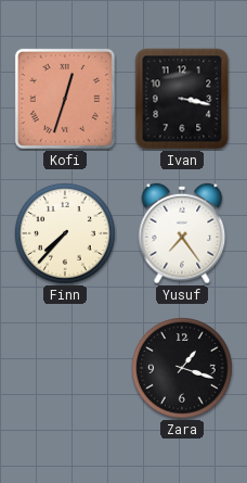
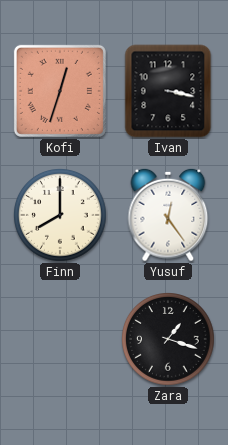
Finn: 7:37 -> 8:00 (61, 216)
Yusuf: 7:24 -> 12:24 (168, 215)
